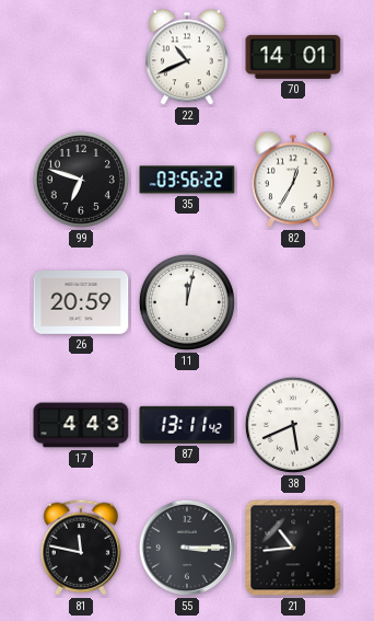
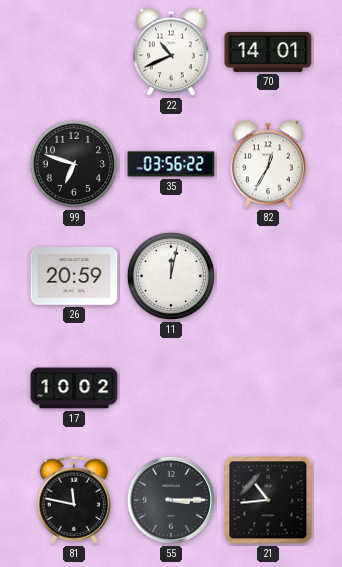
17: 4:43 -> 10:02 (74, 388)
87: 13:11 -> none (187, 425)
38: 5:41 -> none (293, 425)
